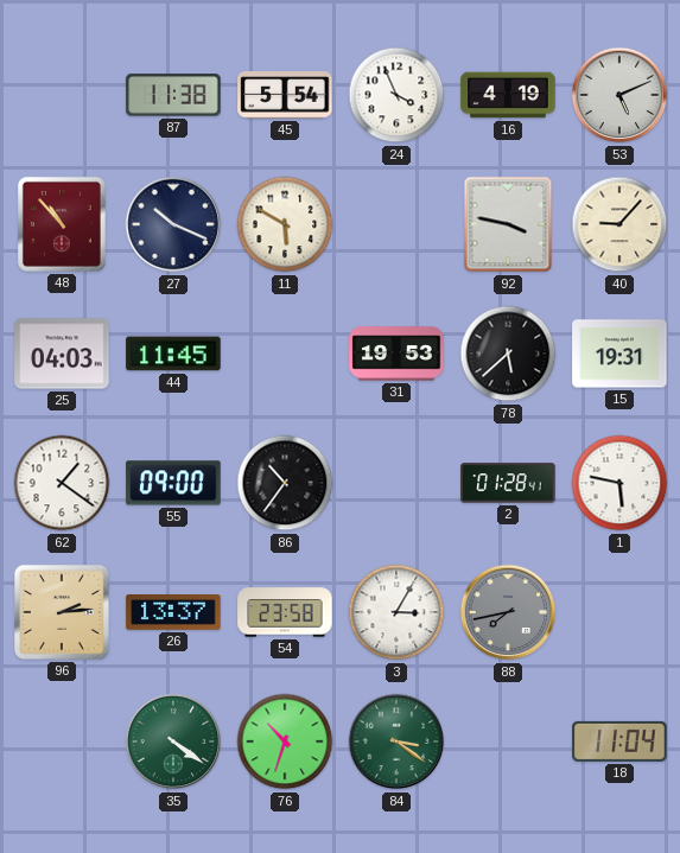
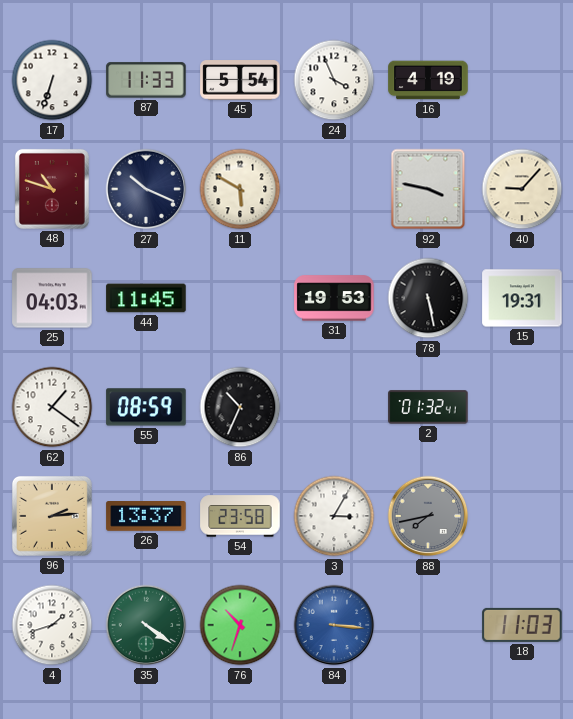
17: none -> 6:33 (52, 80)
87: 11:38 -> 11:33 (146, 80)
53: 5:11 -> none (619, 95)
48: 10:53 -> 10:48 (52, 189)
78: 5:38 -> 5:28 (428, 298)
55: 09:00 -> 08:59 (146, 407)
86: 10:36 -> 10:34 (240, 407)
2: 01:28 -> 01:32 (428, 407)
1: 5:47 -> none (619, 483)
4: none -> 1:42 (52, 625)
84: 3:21 -> 3:16 (334, 625)
84 dial: green -> blue (334, 625)
18: 11:04 -> 11:03 (522, 625)
